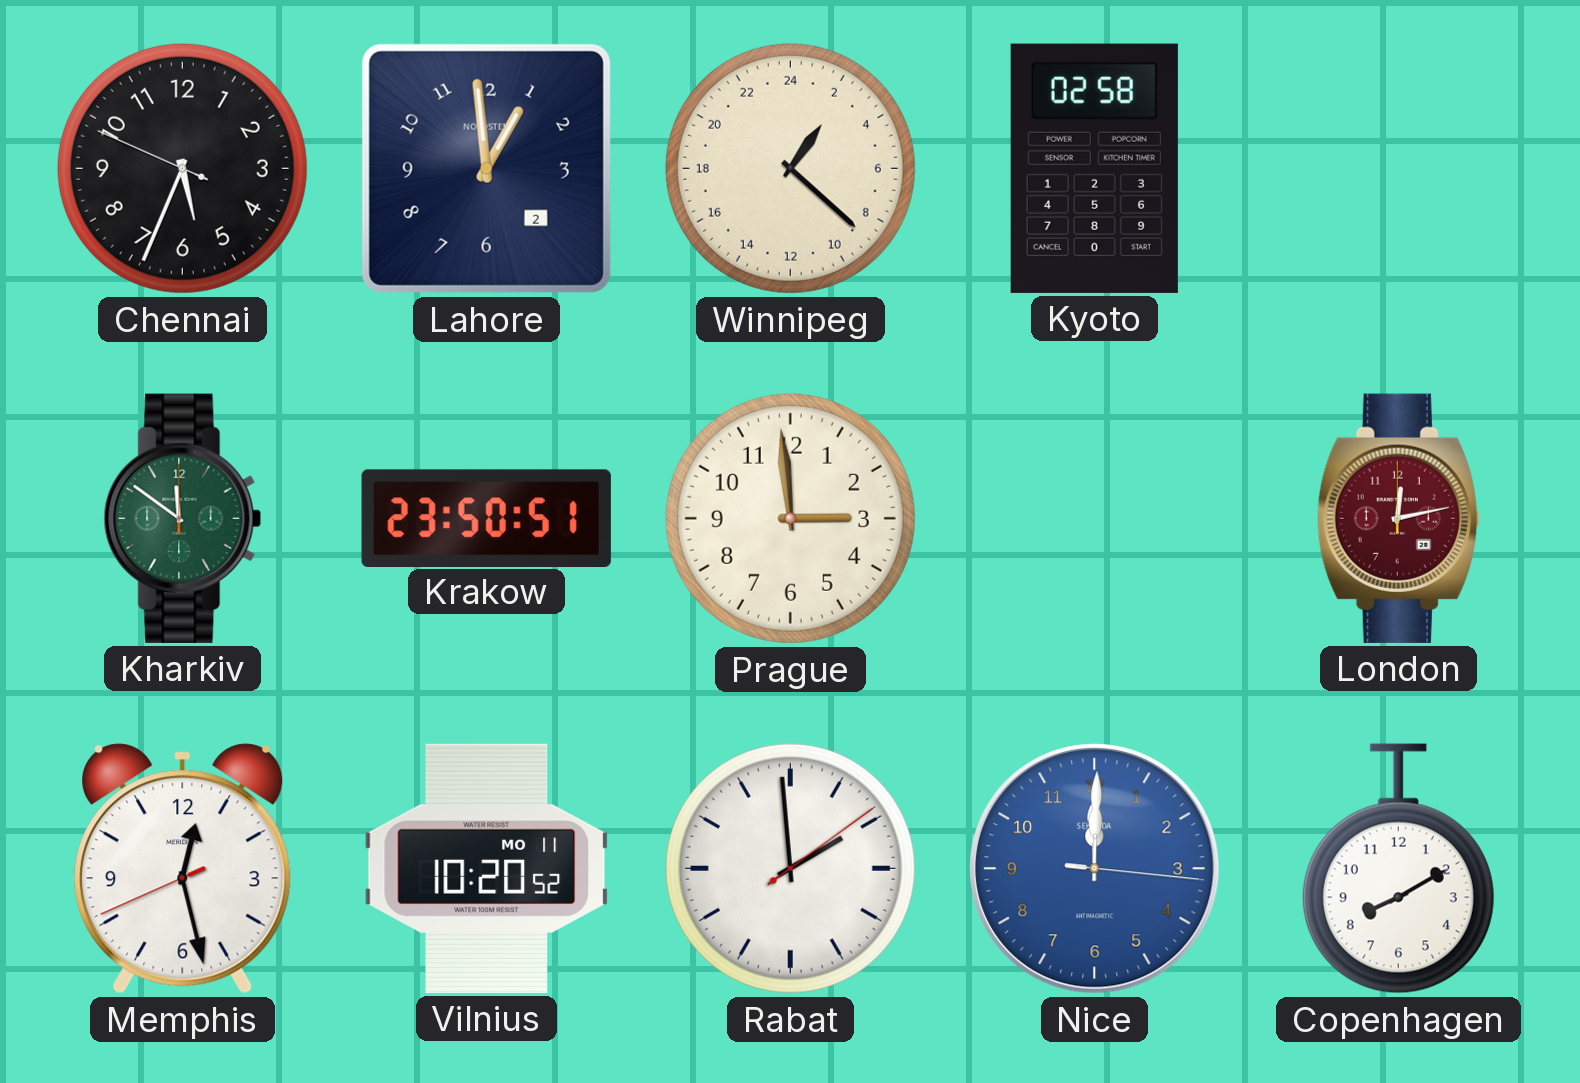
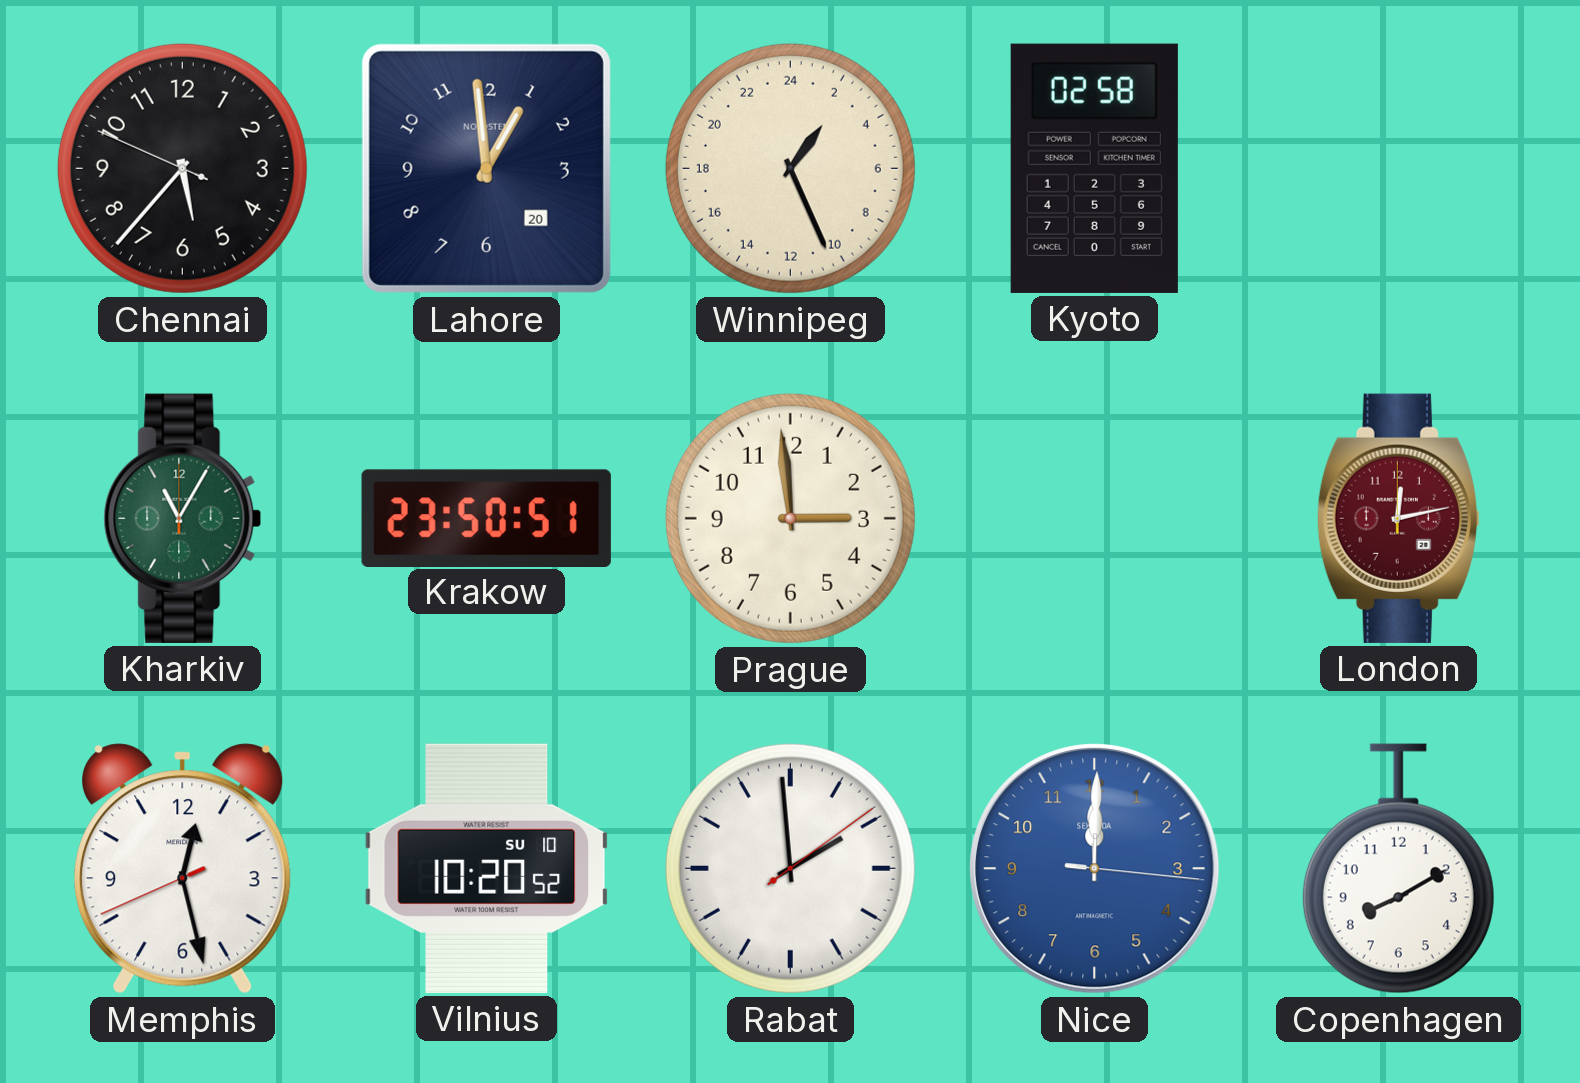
Chennai: 5:33 -> 5:36 (182, 168)
Lahore date: 2 -> 20 (486, 168)
Winnipeg: 2:22 -> 2:26 (790, 168)
Kharkiv: 11:51 -> 11:05 (183, 518)
Vilnius date: MO 11 -> SU 10 (487, 868)
